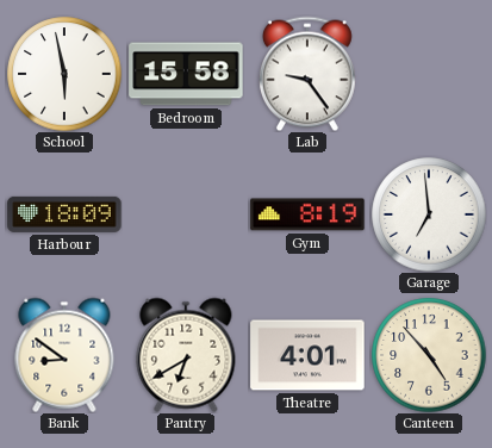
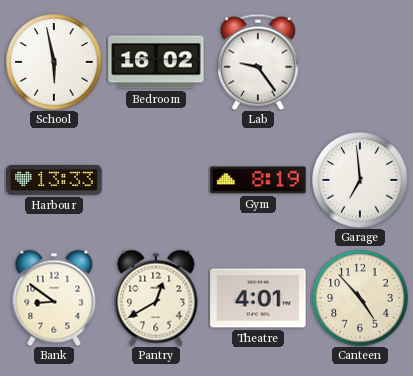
Bedroom: 15:58 -> 16:02 (156, 62)
Harbour: 18:09 -> 13:33 (54, 180)
Pantry: 6:40 -> 12:40 (156, 298)
